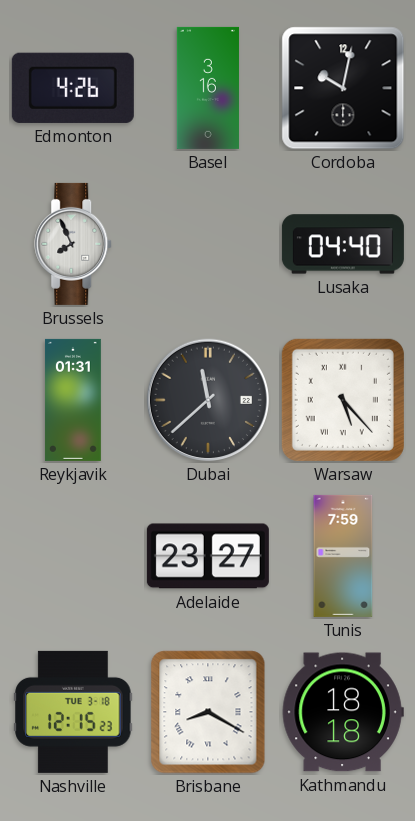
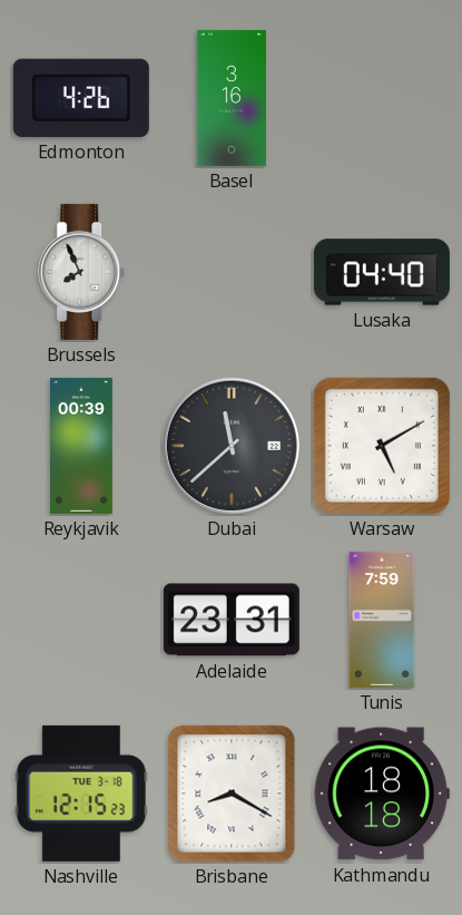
Cordoba: 10:02 -> none (343, 88)
Reykjavik: 01:31 -> 00:39 (81, 446)
Warsaw: 5:23 -> 5:10 (382, 446)
Adelaide: 23:27 -> 23:31 (232, 620)
